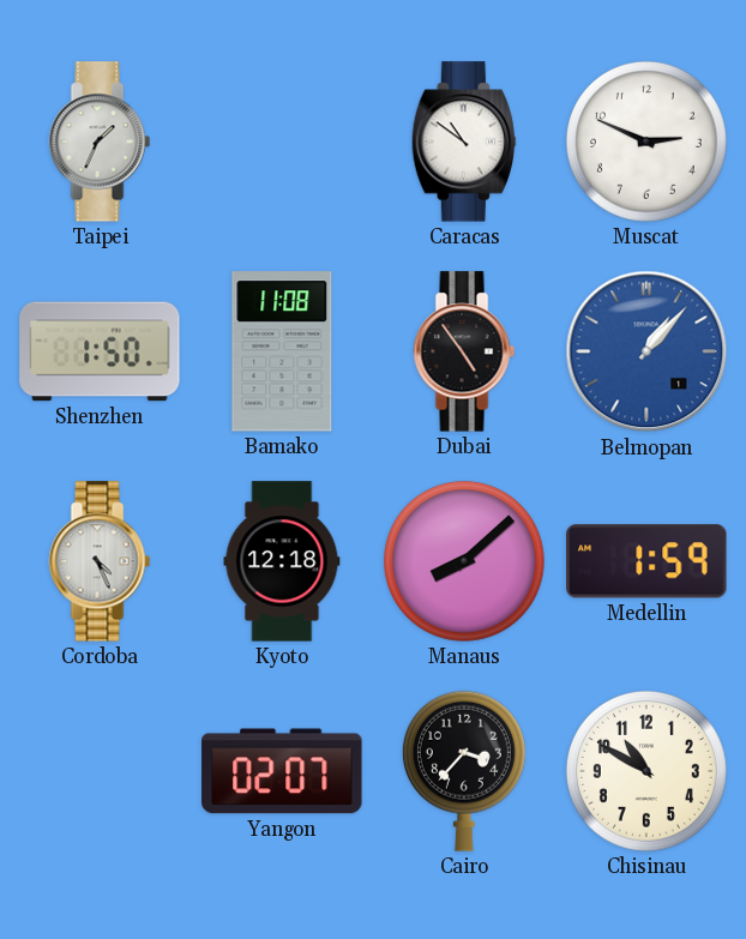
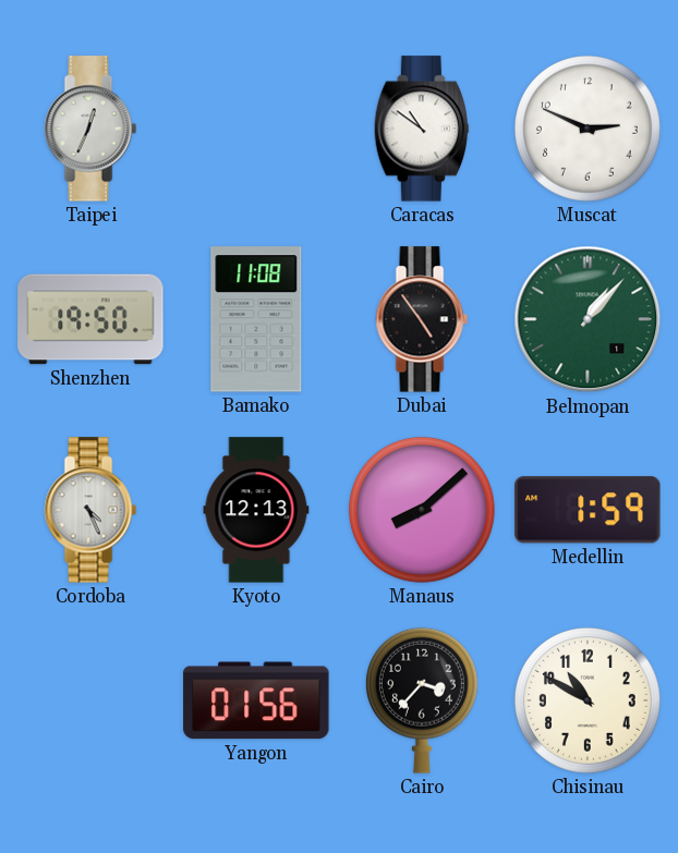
Taipei: 1:34 -> 12:34 (90, 129)
Shenzhen: 1:50 -> 19:50 (90, 319)
Belmopan dial: blue -> green (588, 319)
Kyoto: 12:18 -> 12:13 (256, 510)
Yangon: 02:07 -> 01:56 (256, 700)
